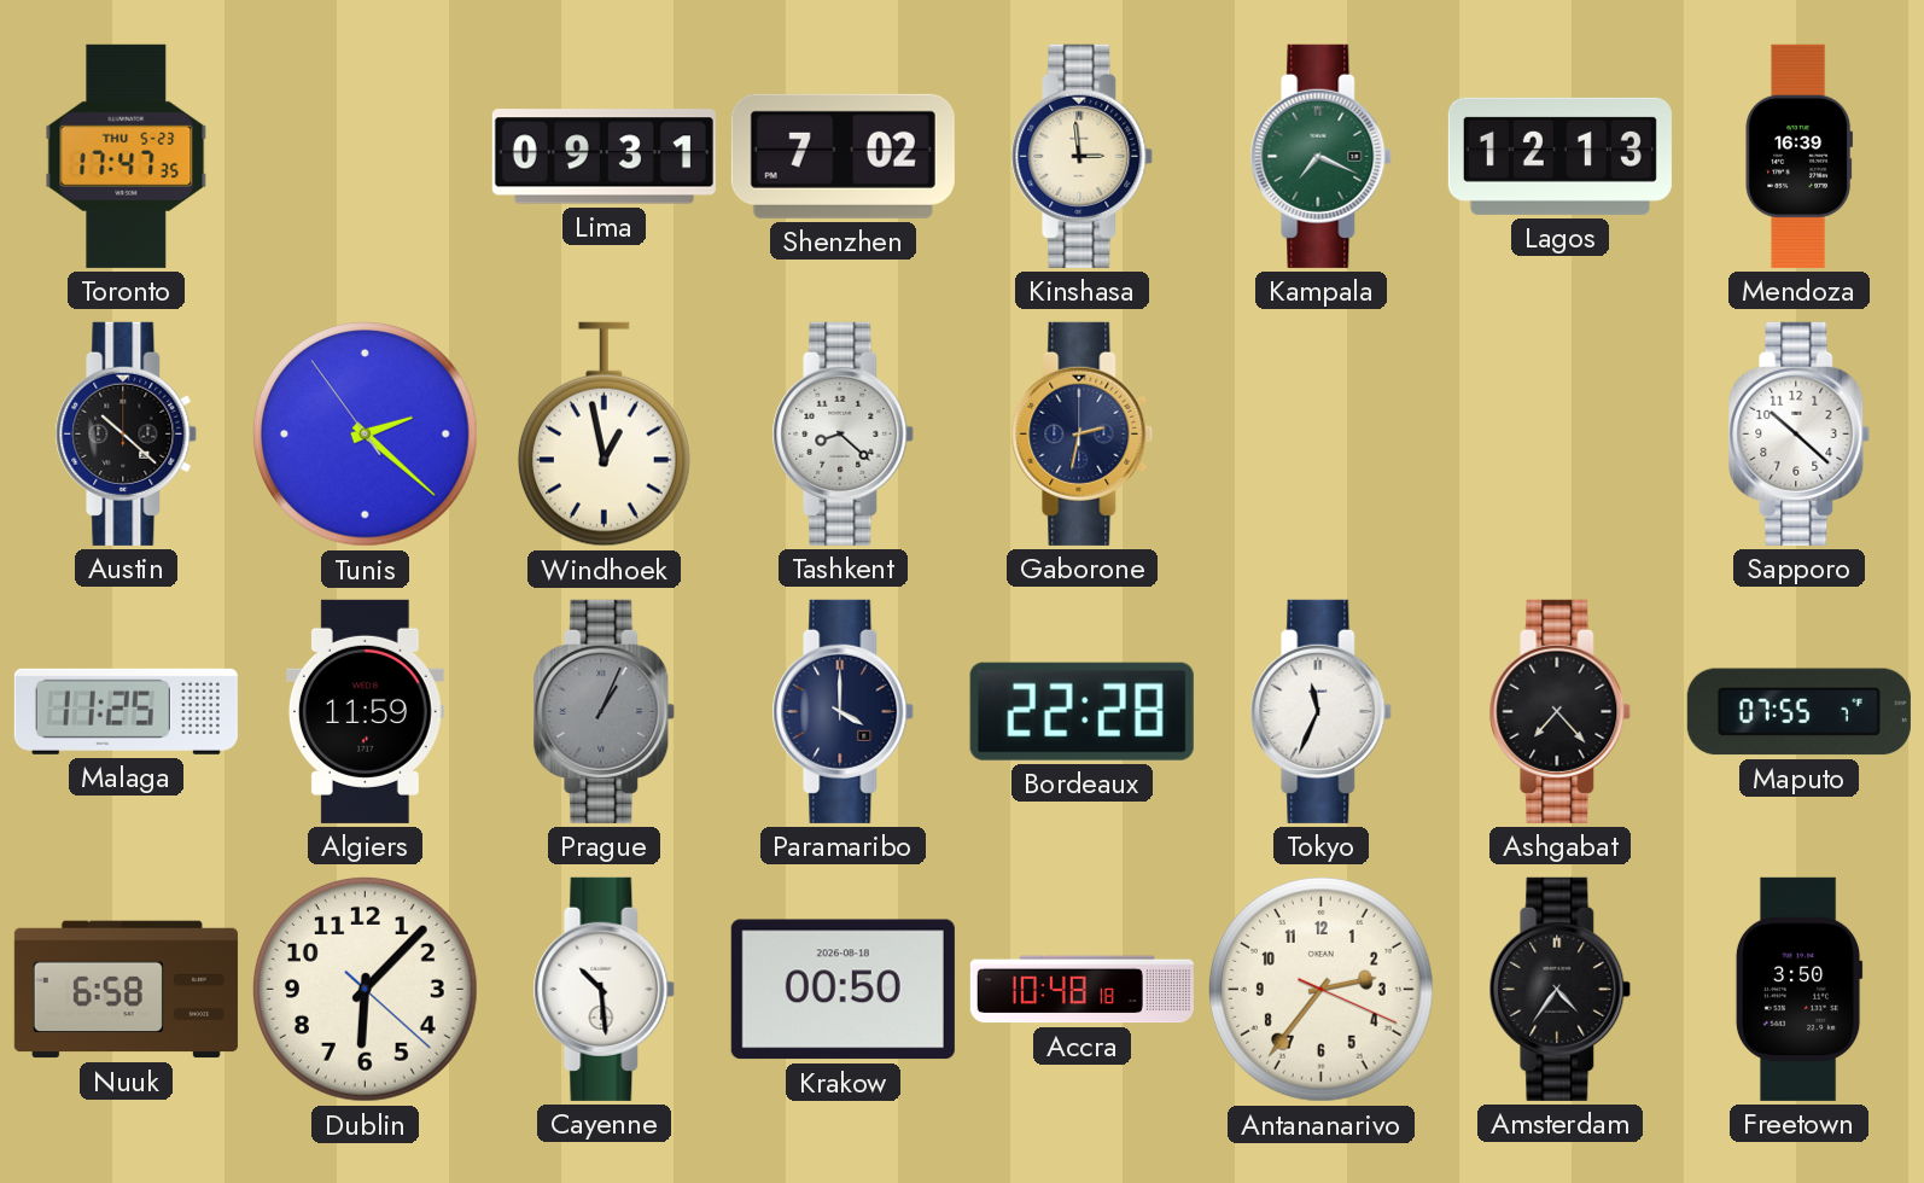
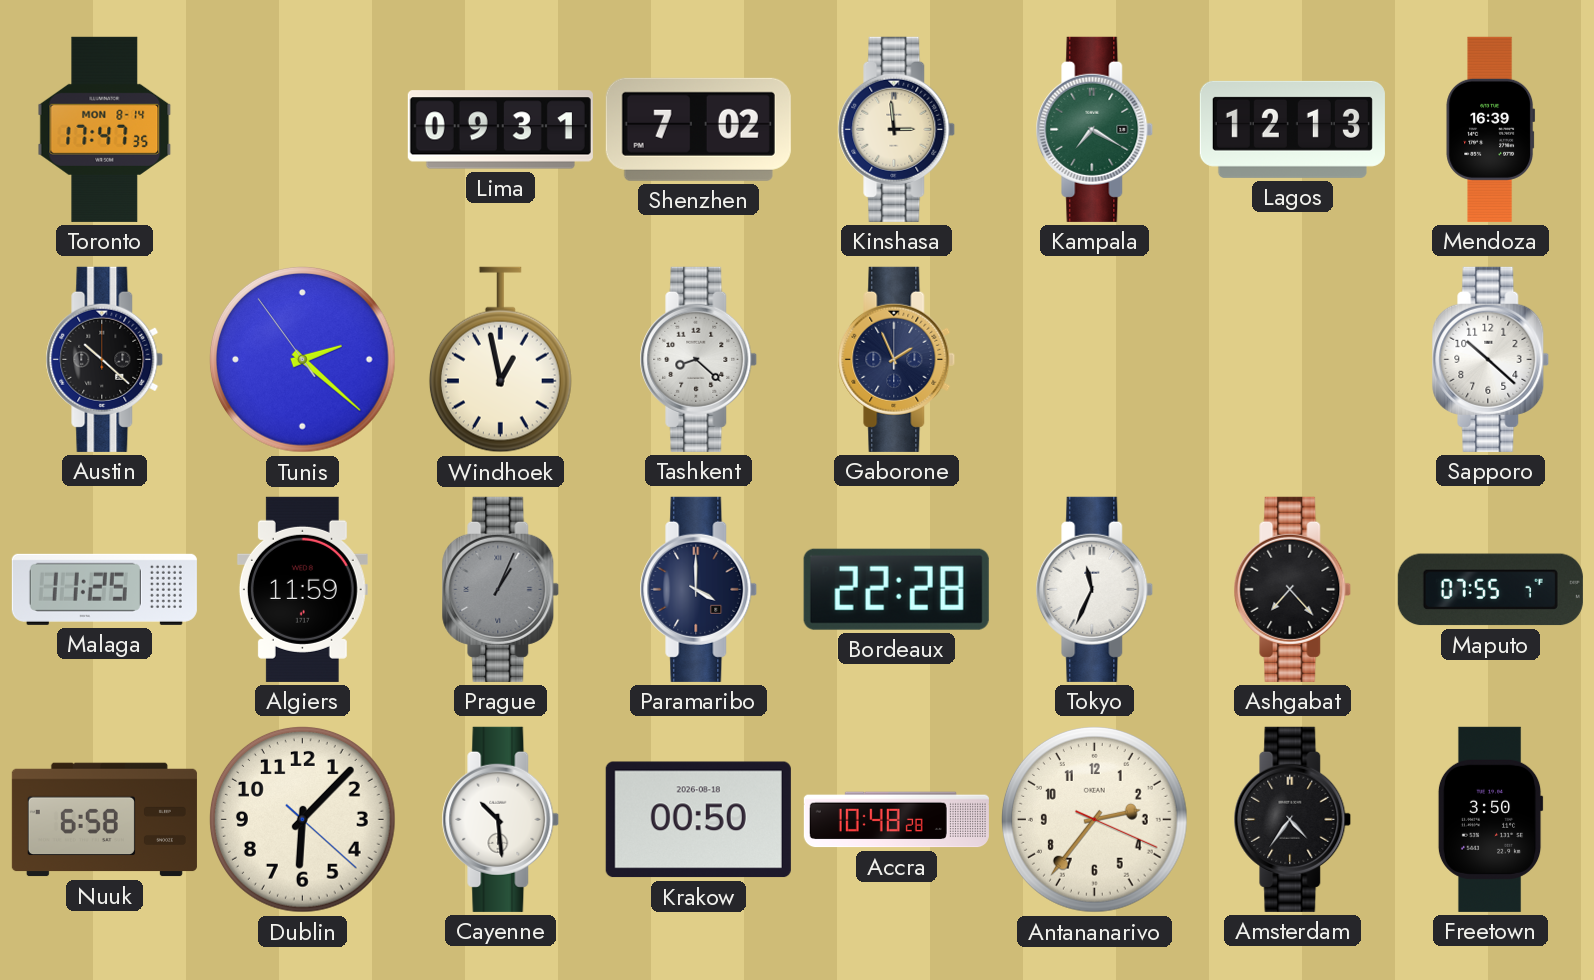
Toronto date: THU 5-23 -> MON 8-14 (105, 129)
Kampala: 7:19 -> 7:20 (1095, 129)
Gaborone: 2:32 -> 1:56 (897, 359)
Accra: 10:48:18 -> 10:48:28 (896, 820)
